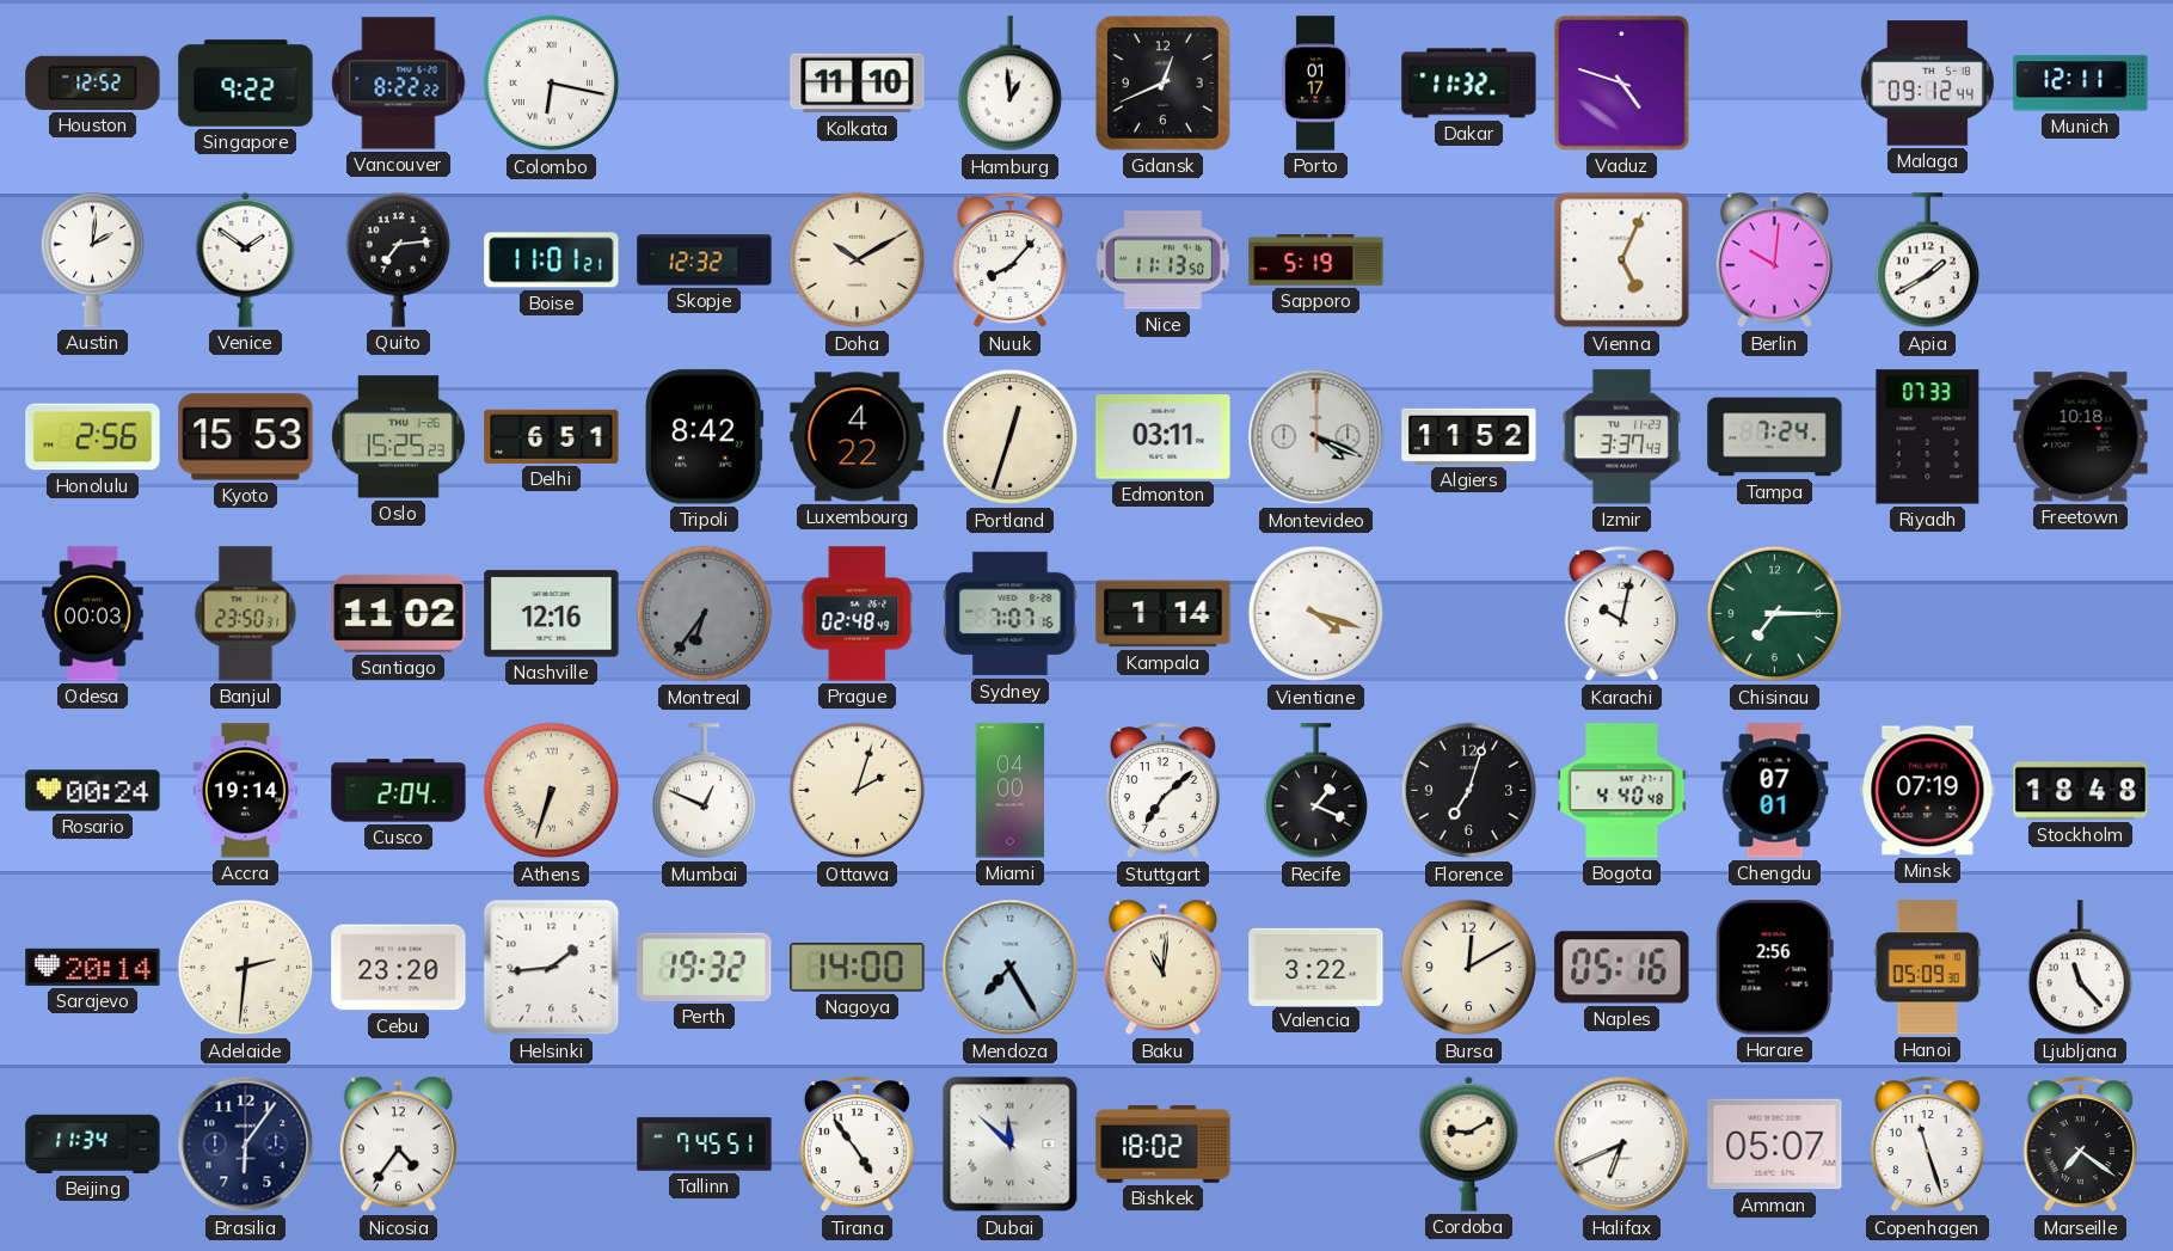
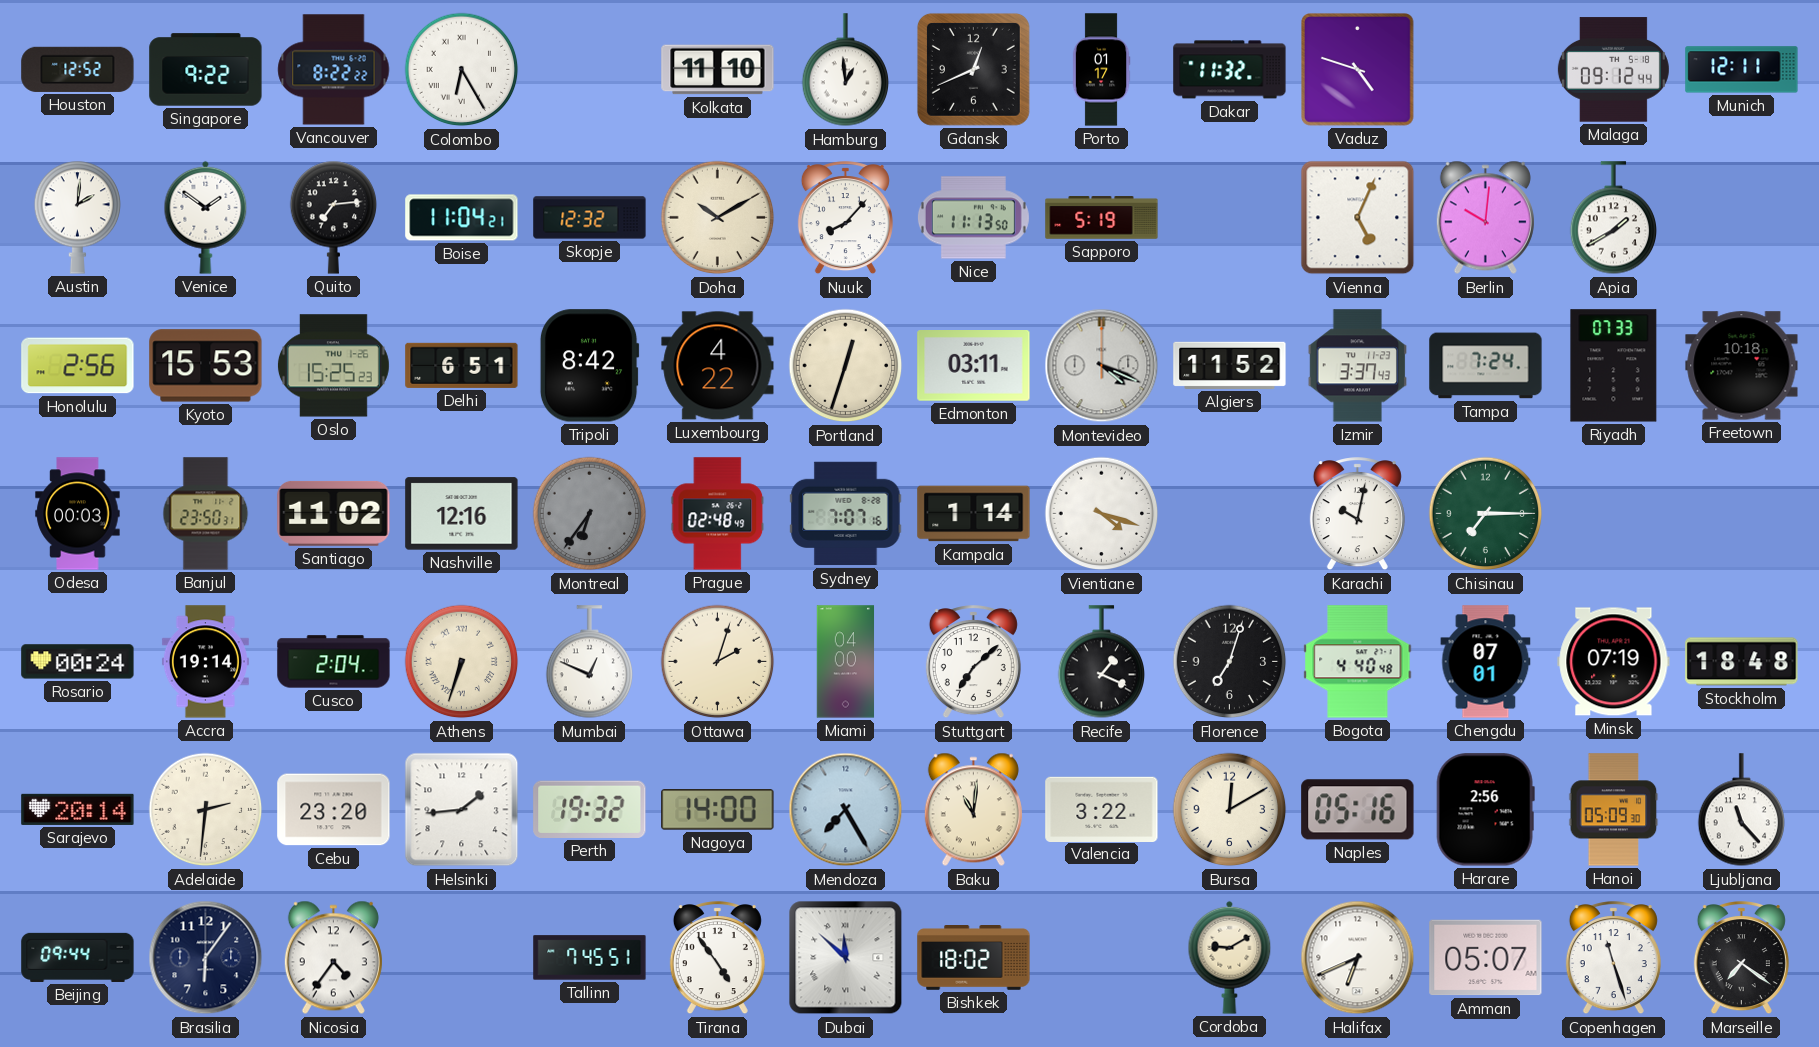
Colombo: 6:17 -> 6:25 (462, 70)
Boise: 11:01 -> 11:04 (462, 218)
Beijing: 11:34 -> 09:44 (78, 957)
